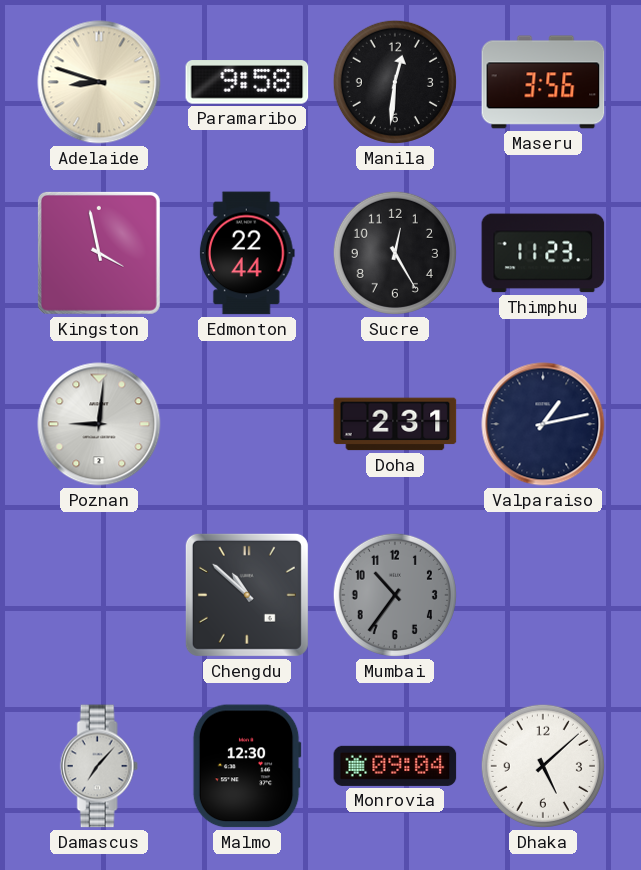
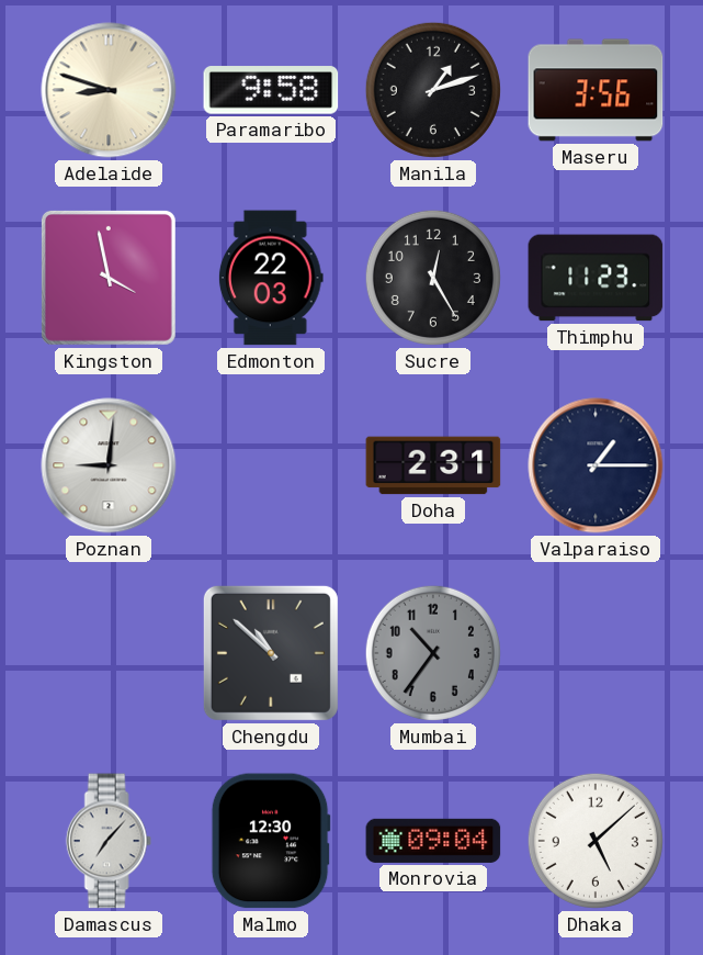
Manila: 12:31 -> 1:12 (433, 90)
Edmonton: 22:44 -> 22:03 (271, 278)
Valparaiso: 1:13 -> 1:15 (596, 465)
